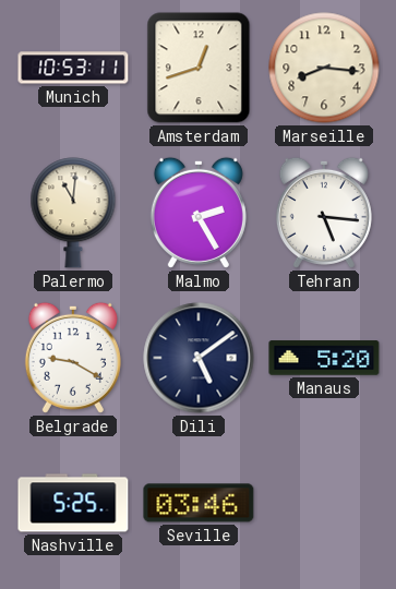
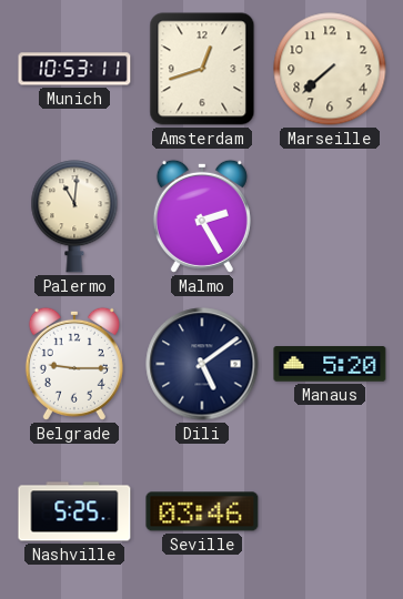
Marseille: 8:16 -> 7:38 (330, 69)
Tehran: 5:16 -> none (324, 213)
Belgrade: 9:20 -> 9:15 (74, 364)
